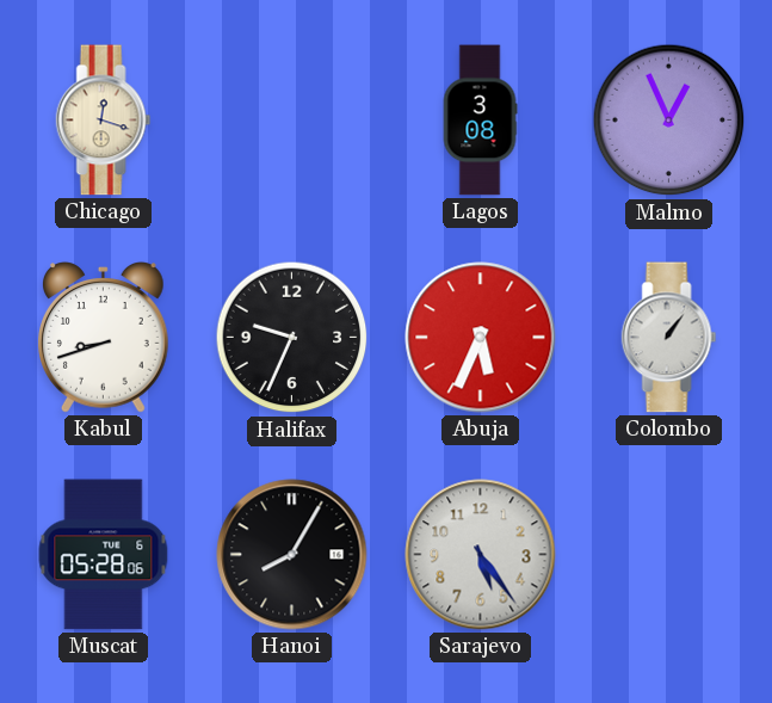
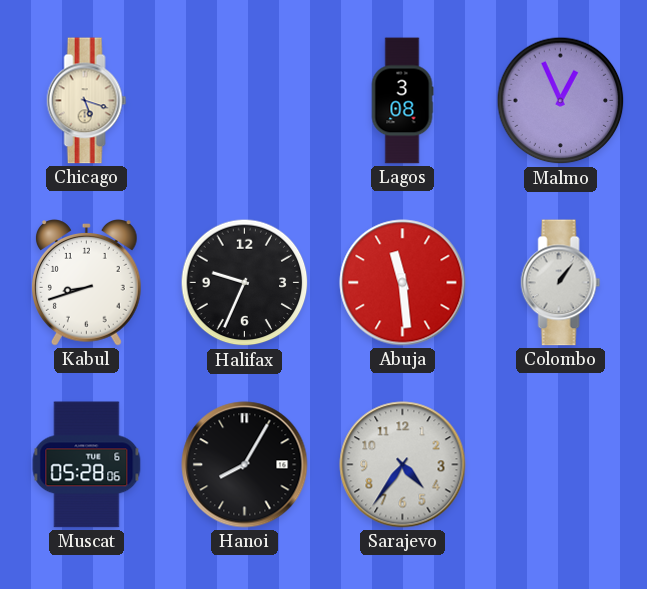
Chicago: 12:18 -> 5:18 (87, 101)
Abuja: 5:34 -> 11:29 (403, 283)
Sarajevo: 5:24 -> 4:36 (403, 465)
